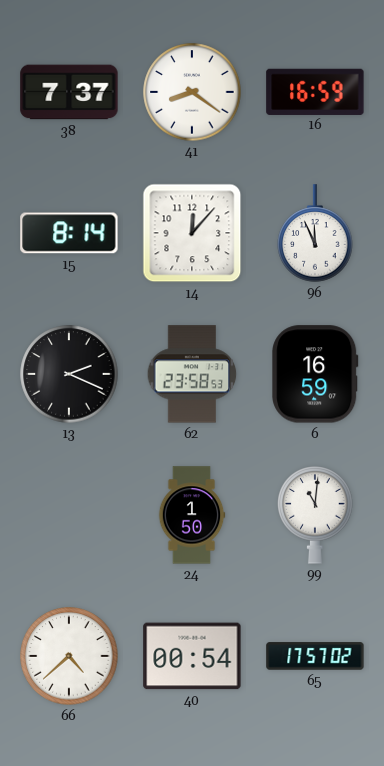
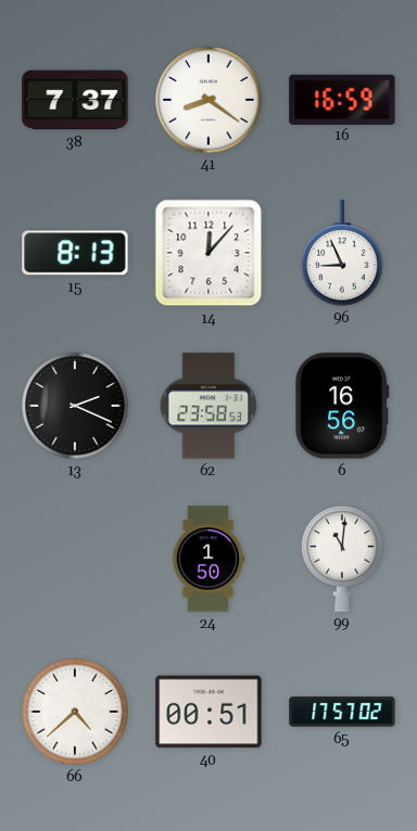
15: 8:14 -> 8:13 (75, 253)
96: 11:56 -> 8:56 (342, 253)
6: 16:59 -> 16:56 (342, 406)
40: 00:54 -> 00:51 (208, 712)
